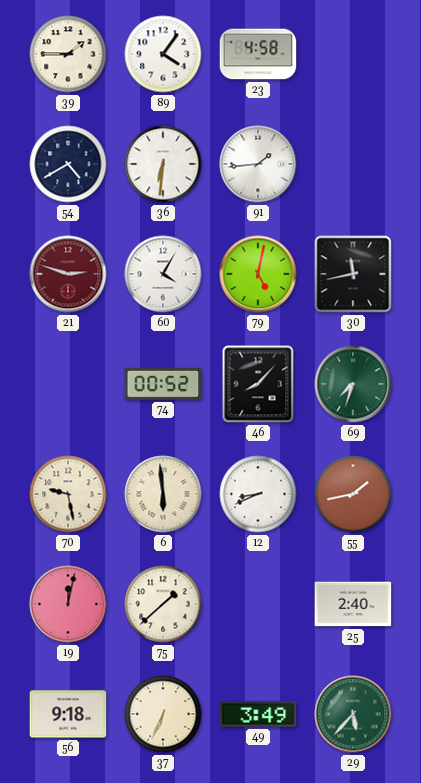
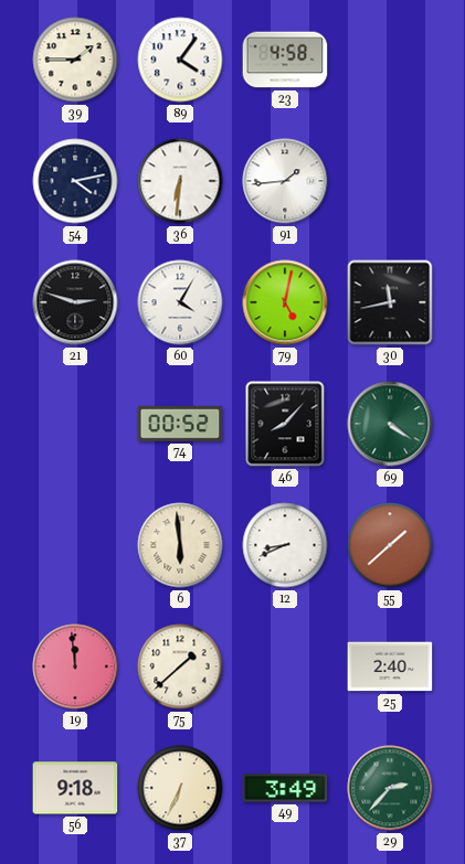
54: 4:40 -> 4:13 (75, 181)
21 dial: burgundy -> black (75, 302)
69: 7:33 -> 4:21 (390, 424)
70: 9:28 -> none (68, 494)
55: 1:43 -> 1:38 (390, 545)
19: 12:02 -> 11:59 (75, 666)
29: 5:37 -> 2:37 (390, 788)
